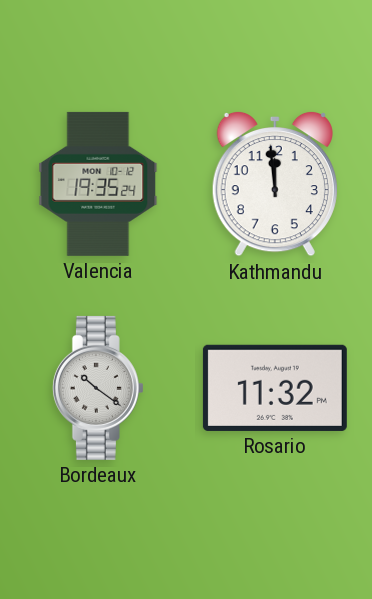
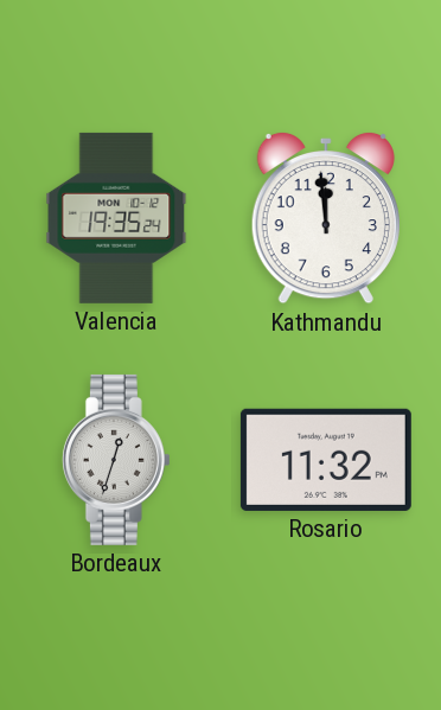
Bordeaux: 10:21 -> 12:33 (116, 460)
